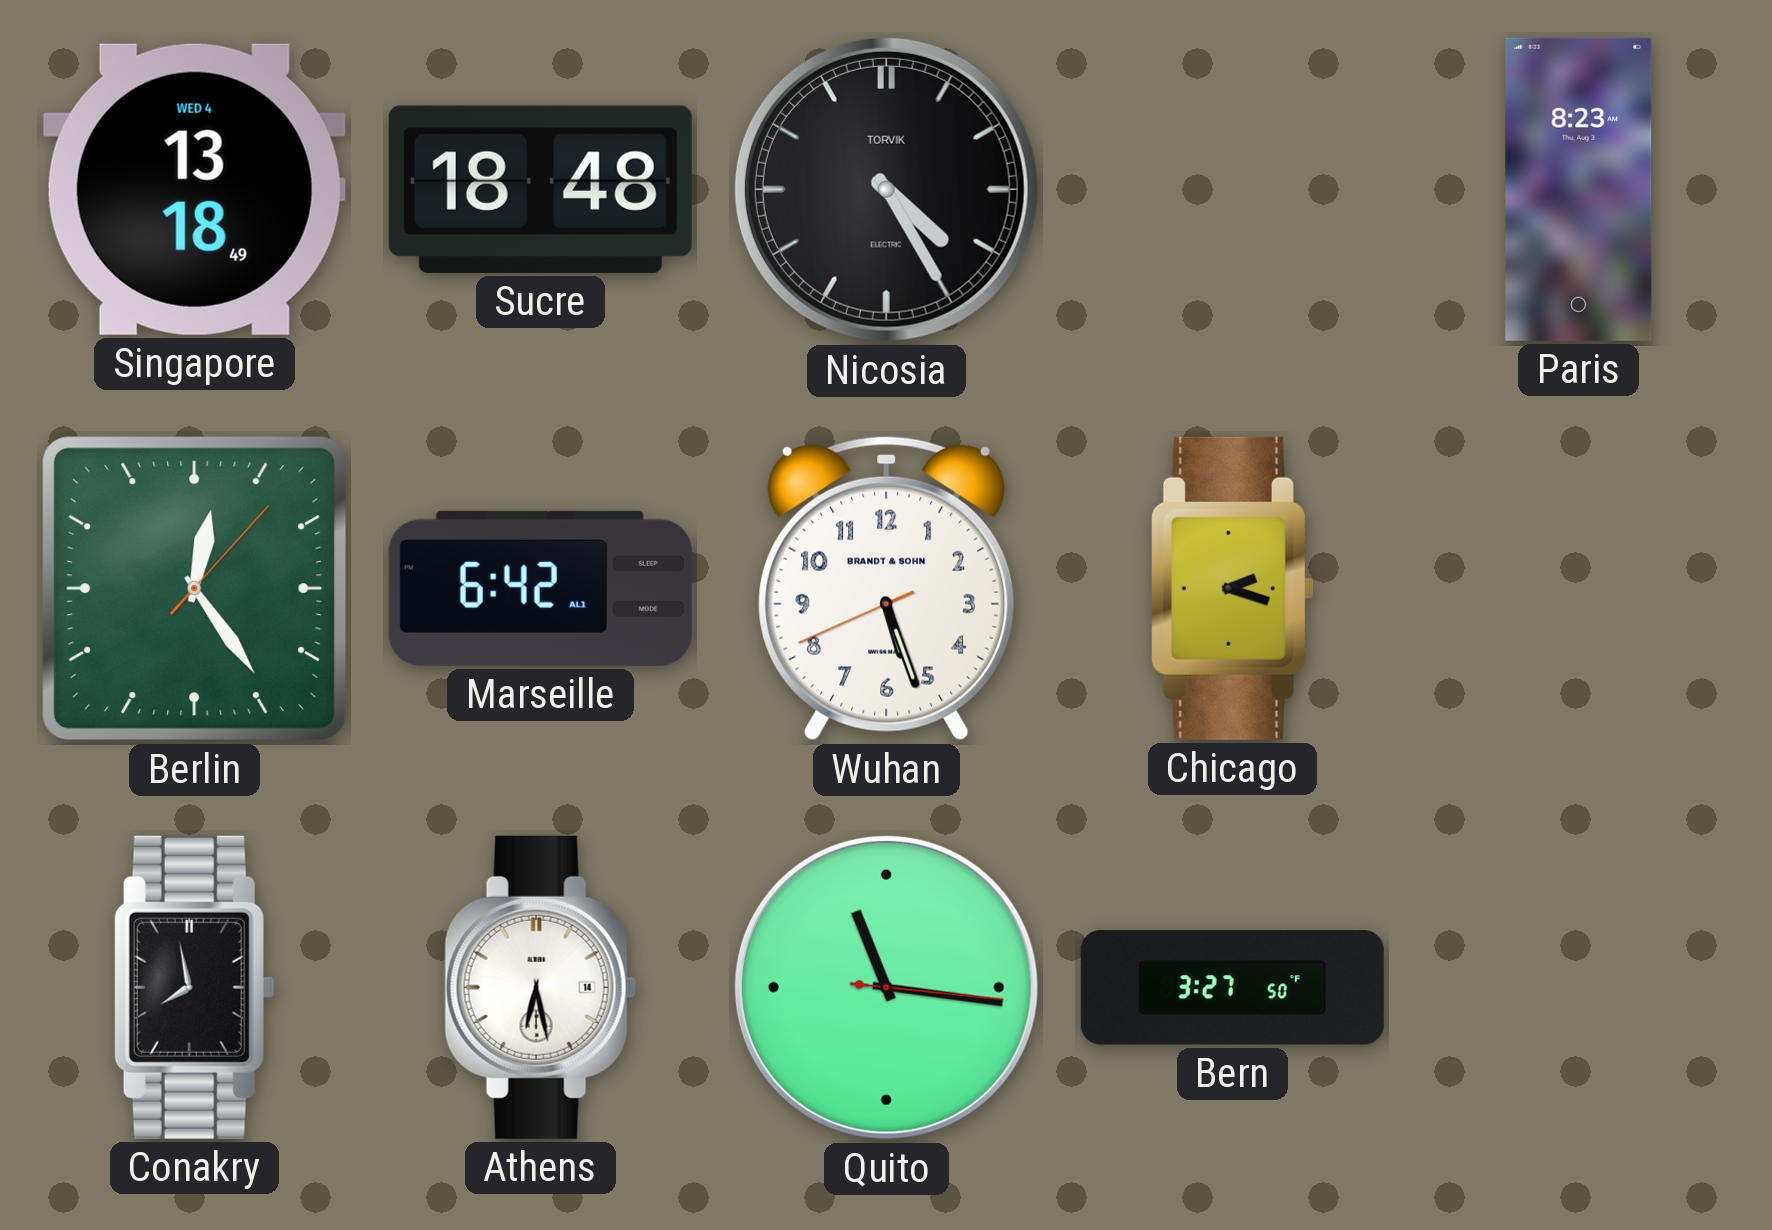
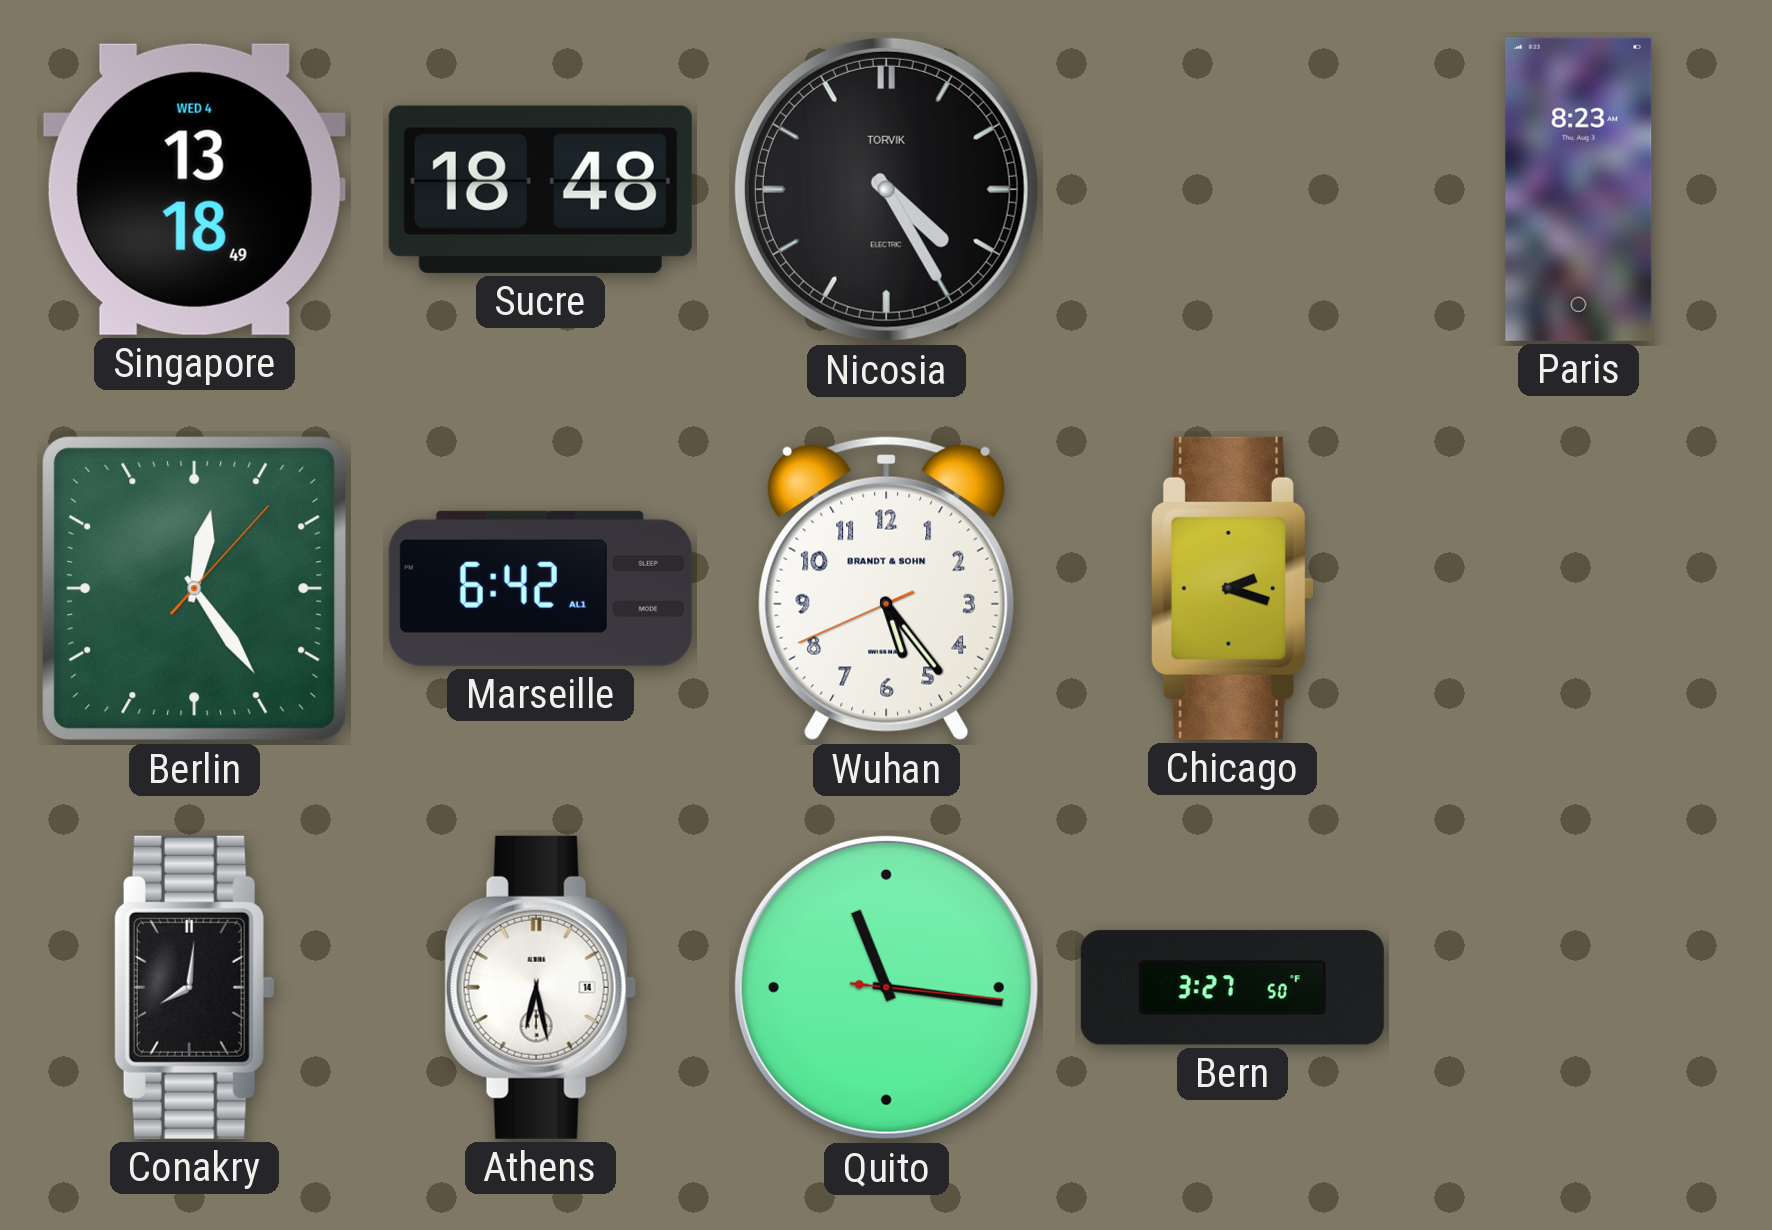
Wuhan: 5:26 -> 5:23 (887, 589)
Conakry: 7:58 -> 8:01 (194, 987)
